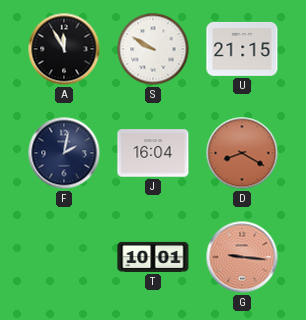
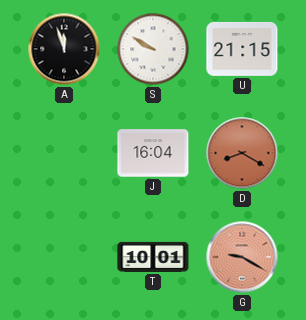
A: 11:55 -> 11:57 (64, 49)
F: 2:02 -> none (64, 153)
G: 9:16 -> 9:20 (242, 257)
